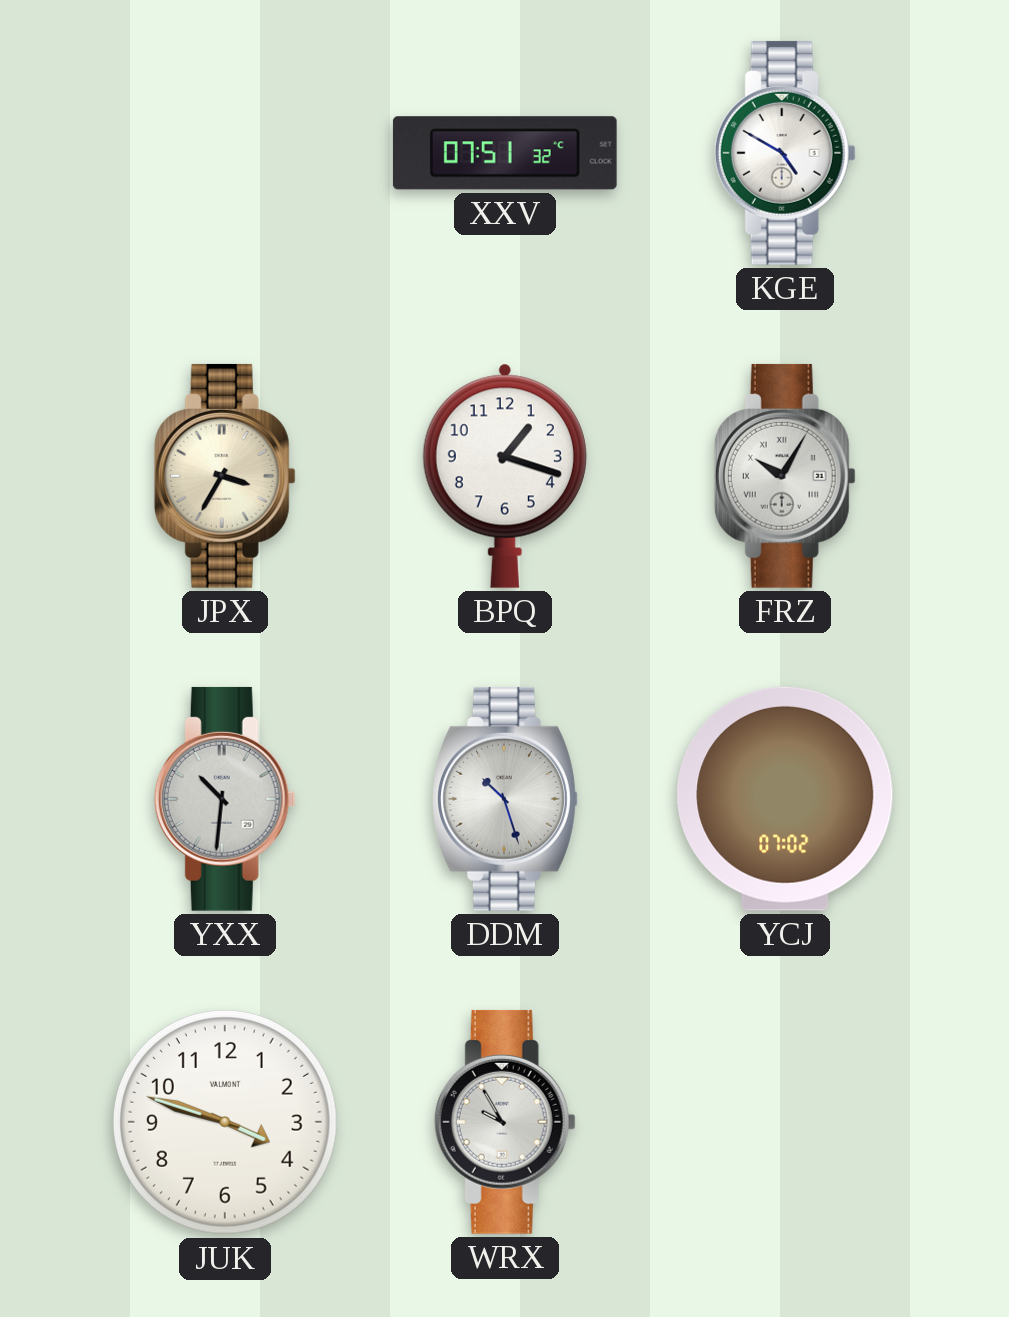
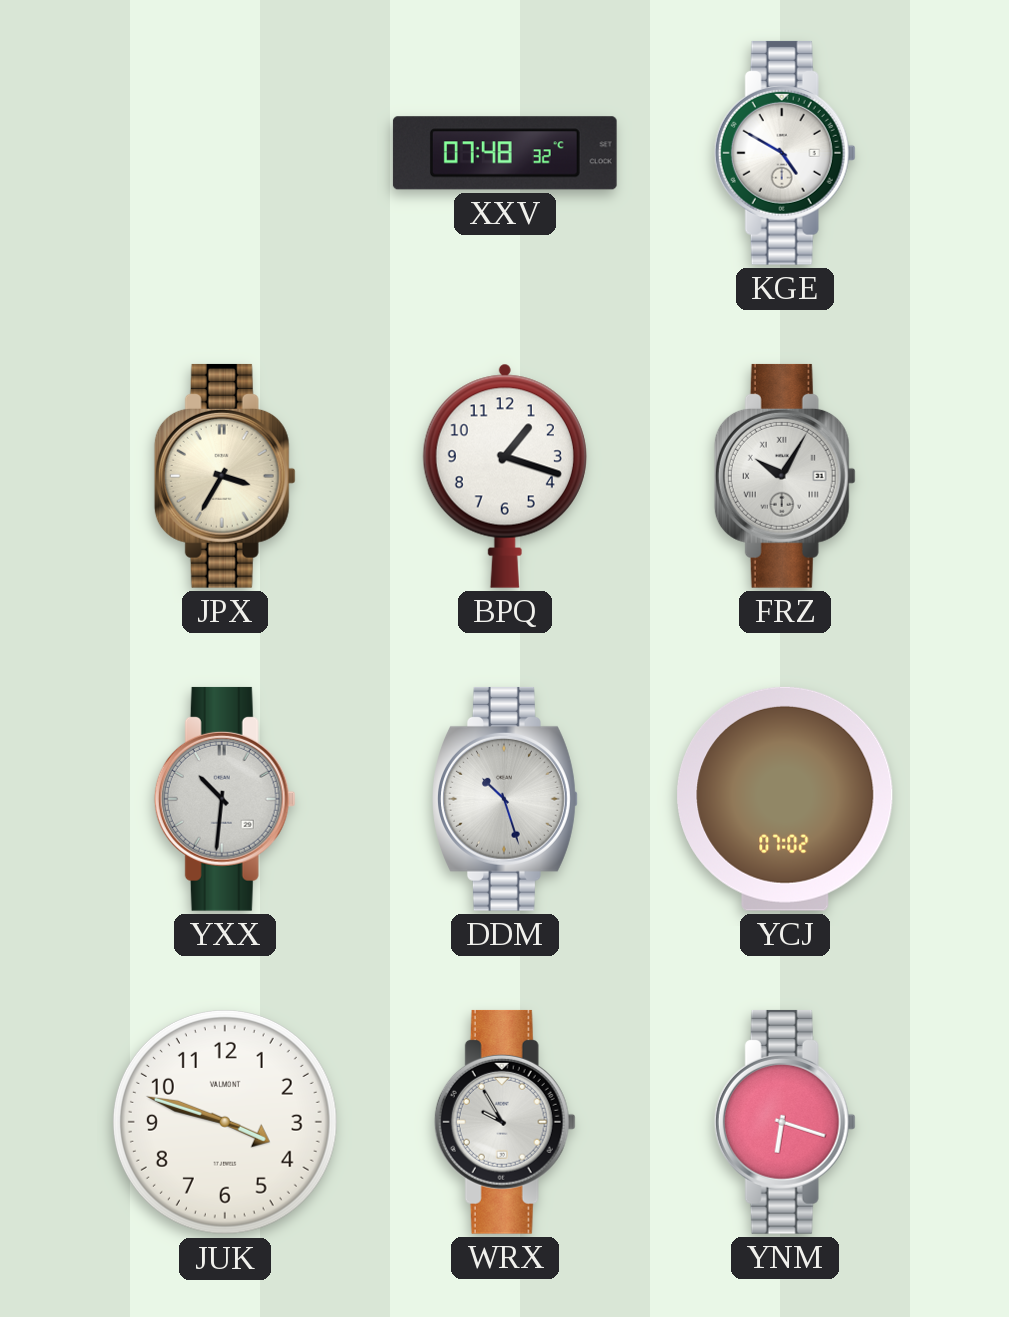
XXV: 07:51 -> 07:48 (505, 153)
YNM: none -> 6:18 (785, 1122)
